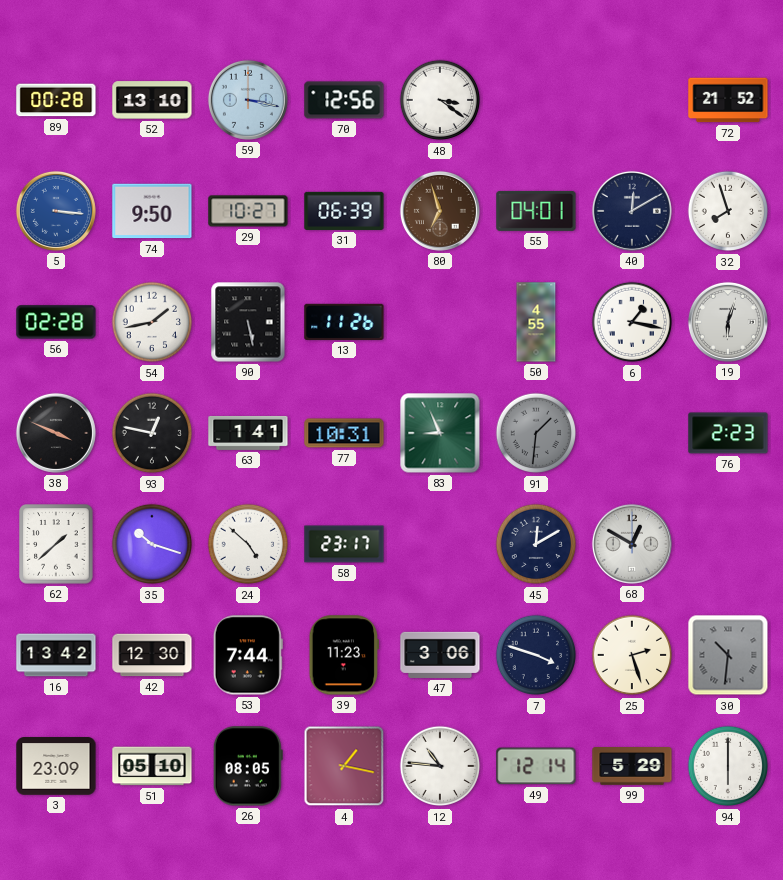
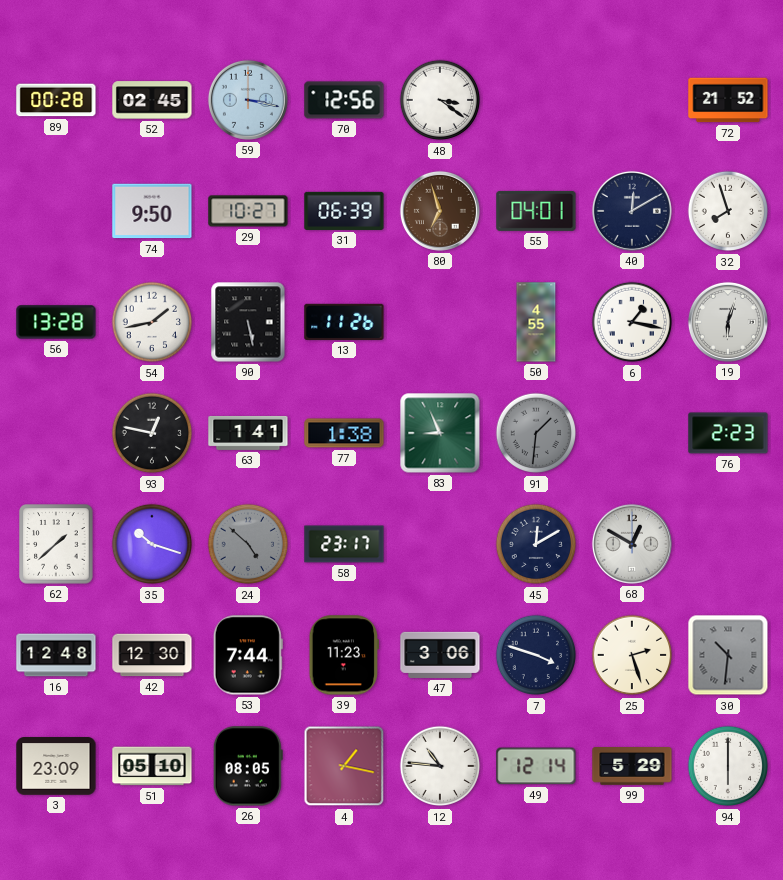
52: 13:10 -> 02:45 (152, 100)
5: 3:16 -> none (56, 211)
56: 02:28 -> 13:28 (56, 322)
38: 3:49 -> none (56, 433)
77: 10:31 -> 1:38 (344, 433)
24 dial: white -> grey (248, 544)
16: 13:42 -> 12:48 (56, 655)
